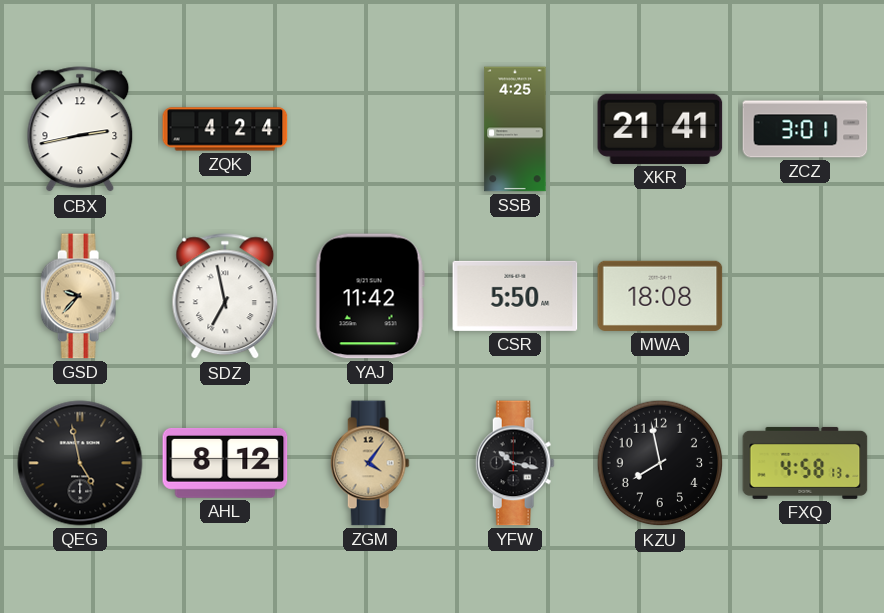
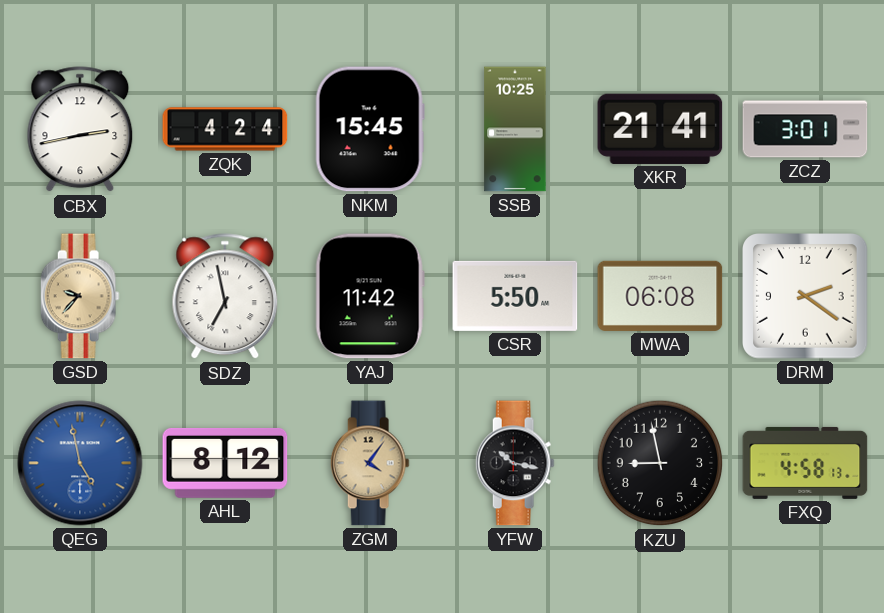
NKM: none -> 15:45 (370, 129)
SSB: 4:25 -> 10:25 (515, 129)
MWA: 18:08 -> 06:08 (660, 296)
DRM: none -> 2:21 (805, 296)
QEG dial: black -> blue (80, 463)
KZU: 7:58 -> 8:58 (660, 463)
